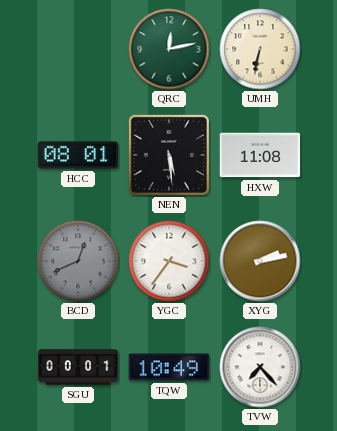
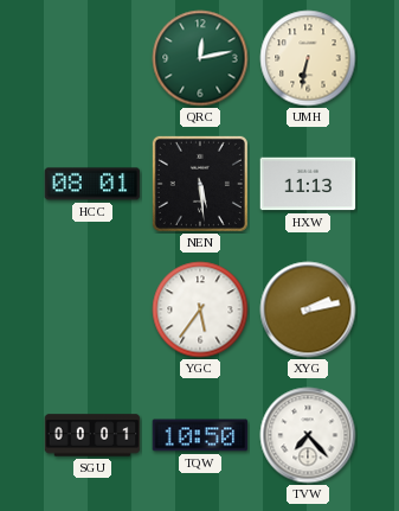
HXW: 11:08 -> 11:13 (308, 184)
BCD: 12:41 -> none (78, 261)
YGC: 3:36 -> 5:36 (200, 309)
TQW: 10:49 -> 10:50 (200, 435)
